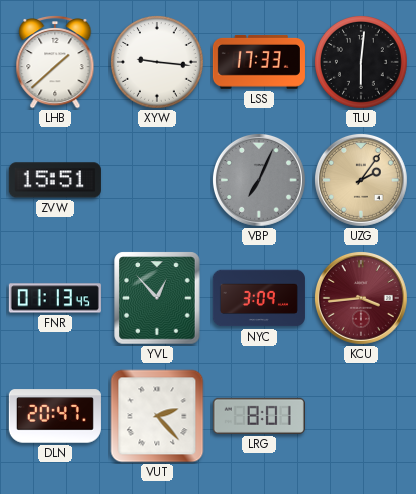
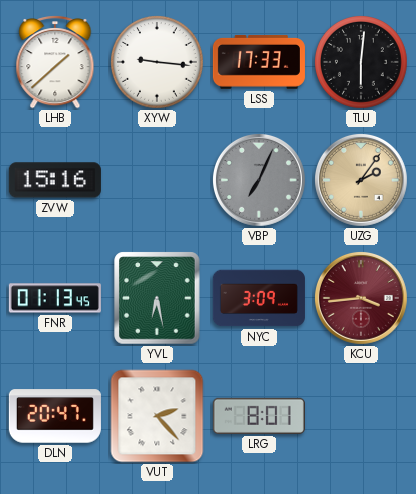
ZVW: 15:51 -> 15:16 (55, 180)
YVL: 12:53 -> 6:28 (157, 298)
